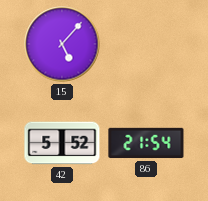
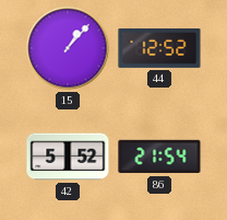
15: 5:07 -> 1:07 (68, 48)
44: none -> 12:52 (159, 48)
